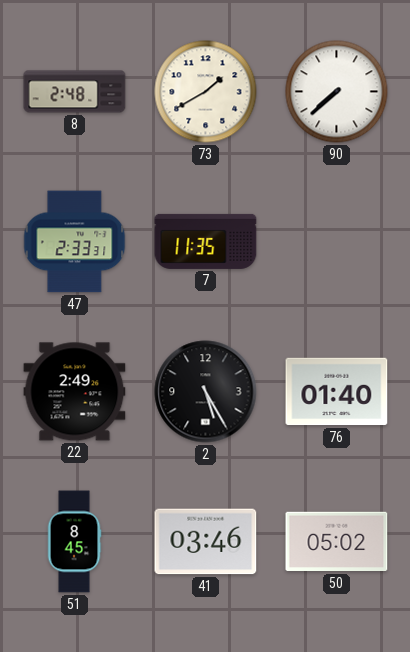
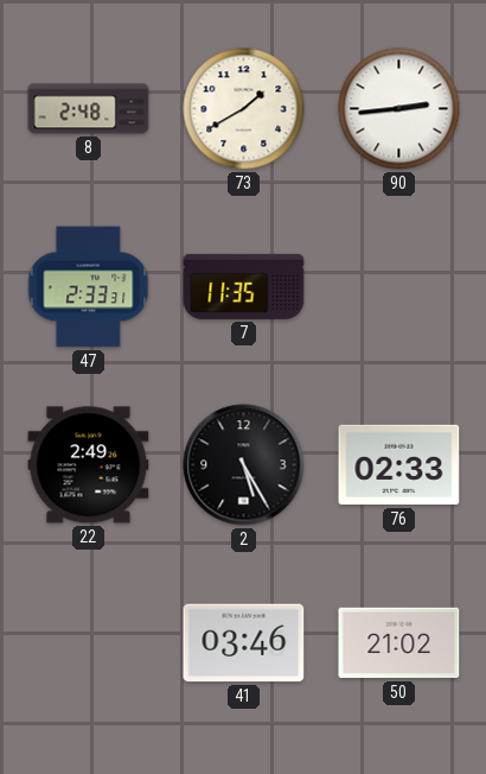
90: 7:38 -> 2:44 (399, 109)
76: 01:40 -> 02:33 (399, 465)
51: 8:45 -> none (74, 542)
50: 05:02 -> 21:02 (399, 643)
